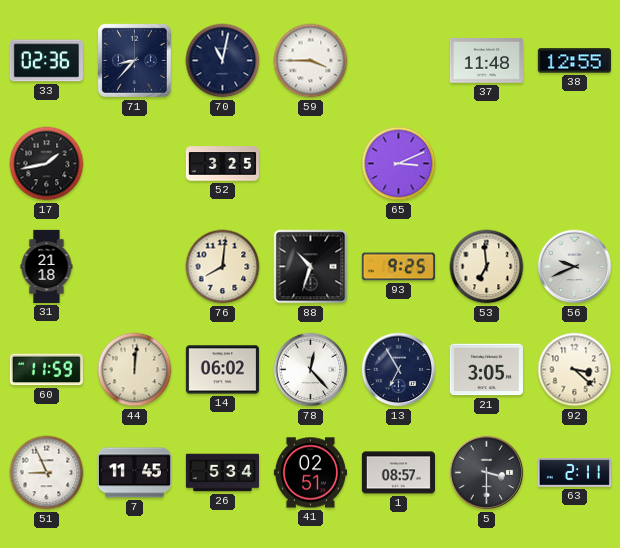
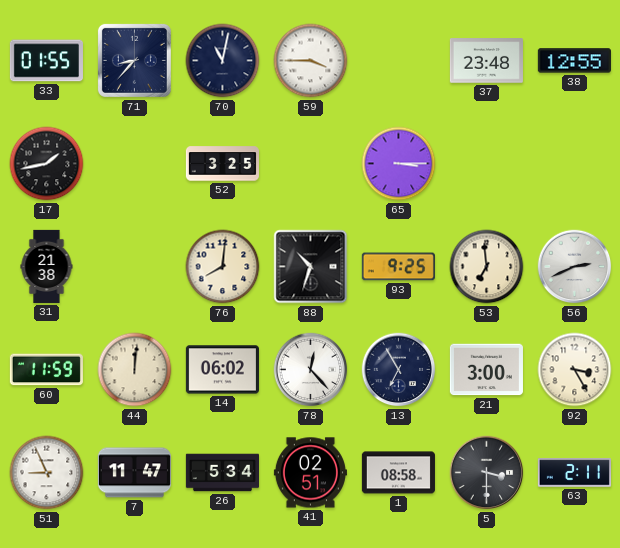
33: 02:36 -> 01:55 (46, 61)
37: 11:48 -> 23:48 (486, 61)
65: 3:11 -> 3:15 (399, 164)
31: 21:18 -> 21:38 (47, 266)
56: 9:41 -> 2:41 (575, 267)
21: 3:05 -> 3:00 (486, 370)
92: 3:22 -> 3:25 (575, 370)
7: 11:45 -> 11:47 (134, 473)
1: 08:57 -> 08:58 (398, 473)
